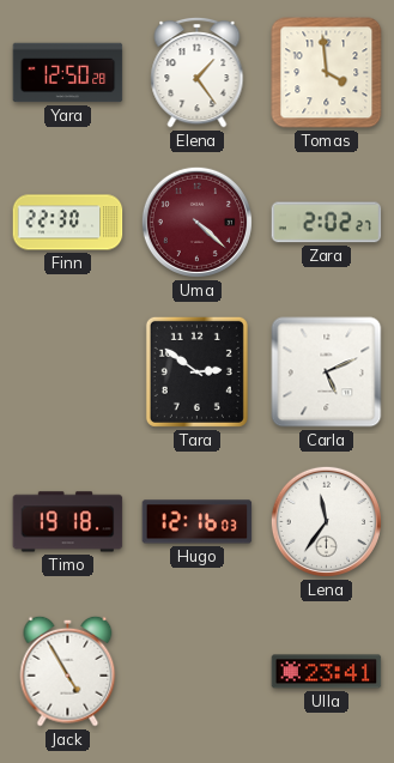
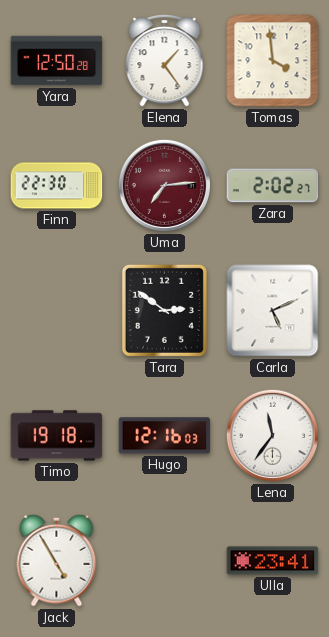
Uma: 4:22 -> 7:14 (164, 185)
